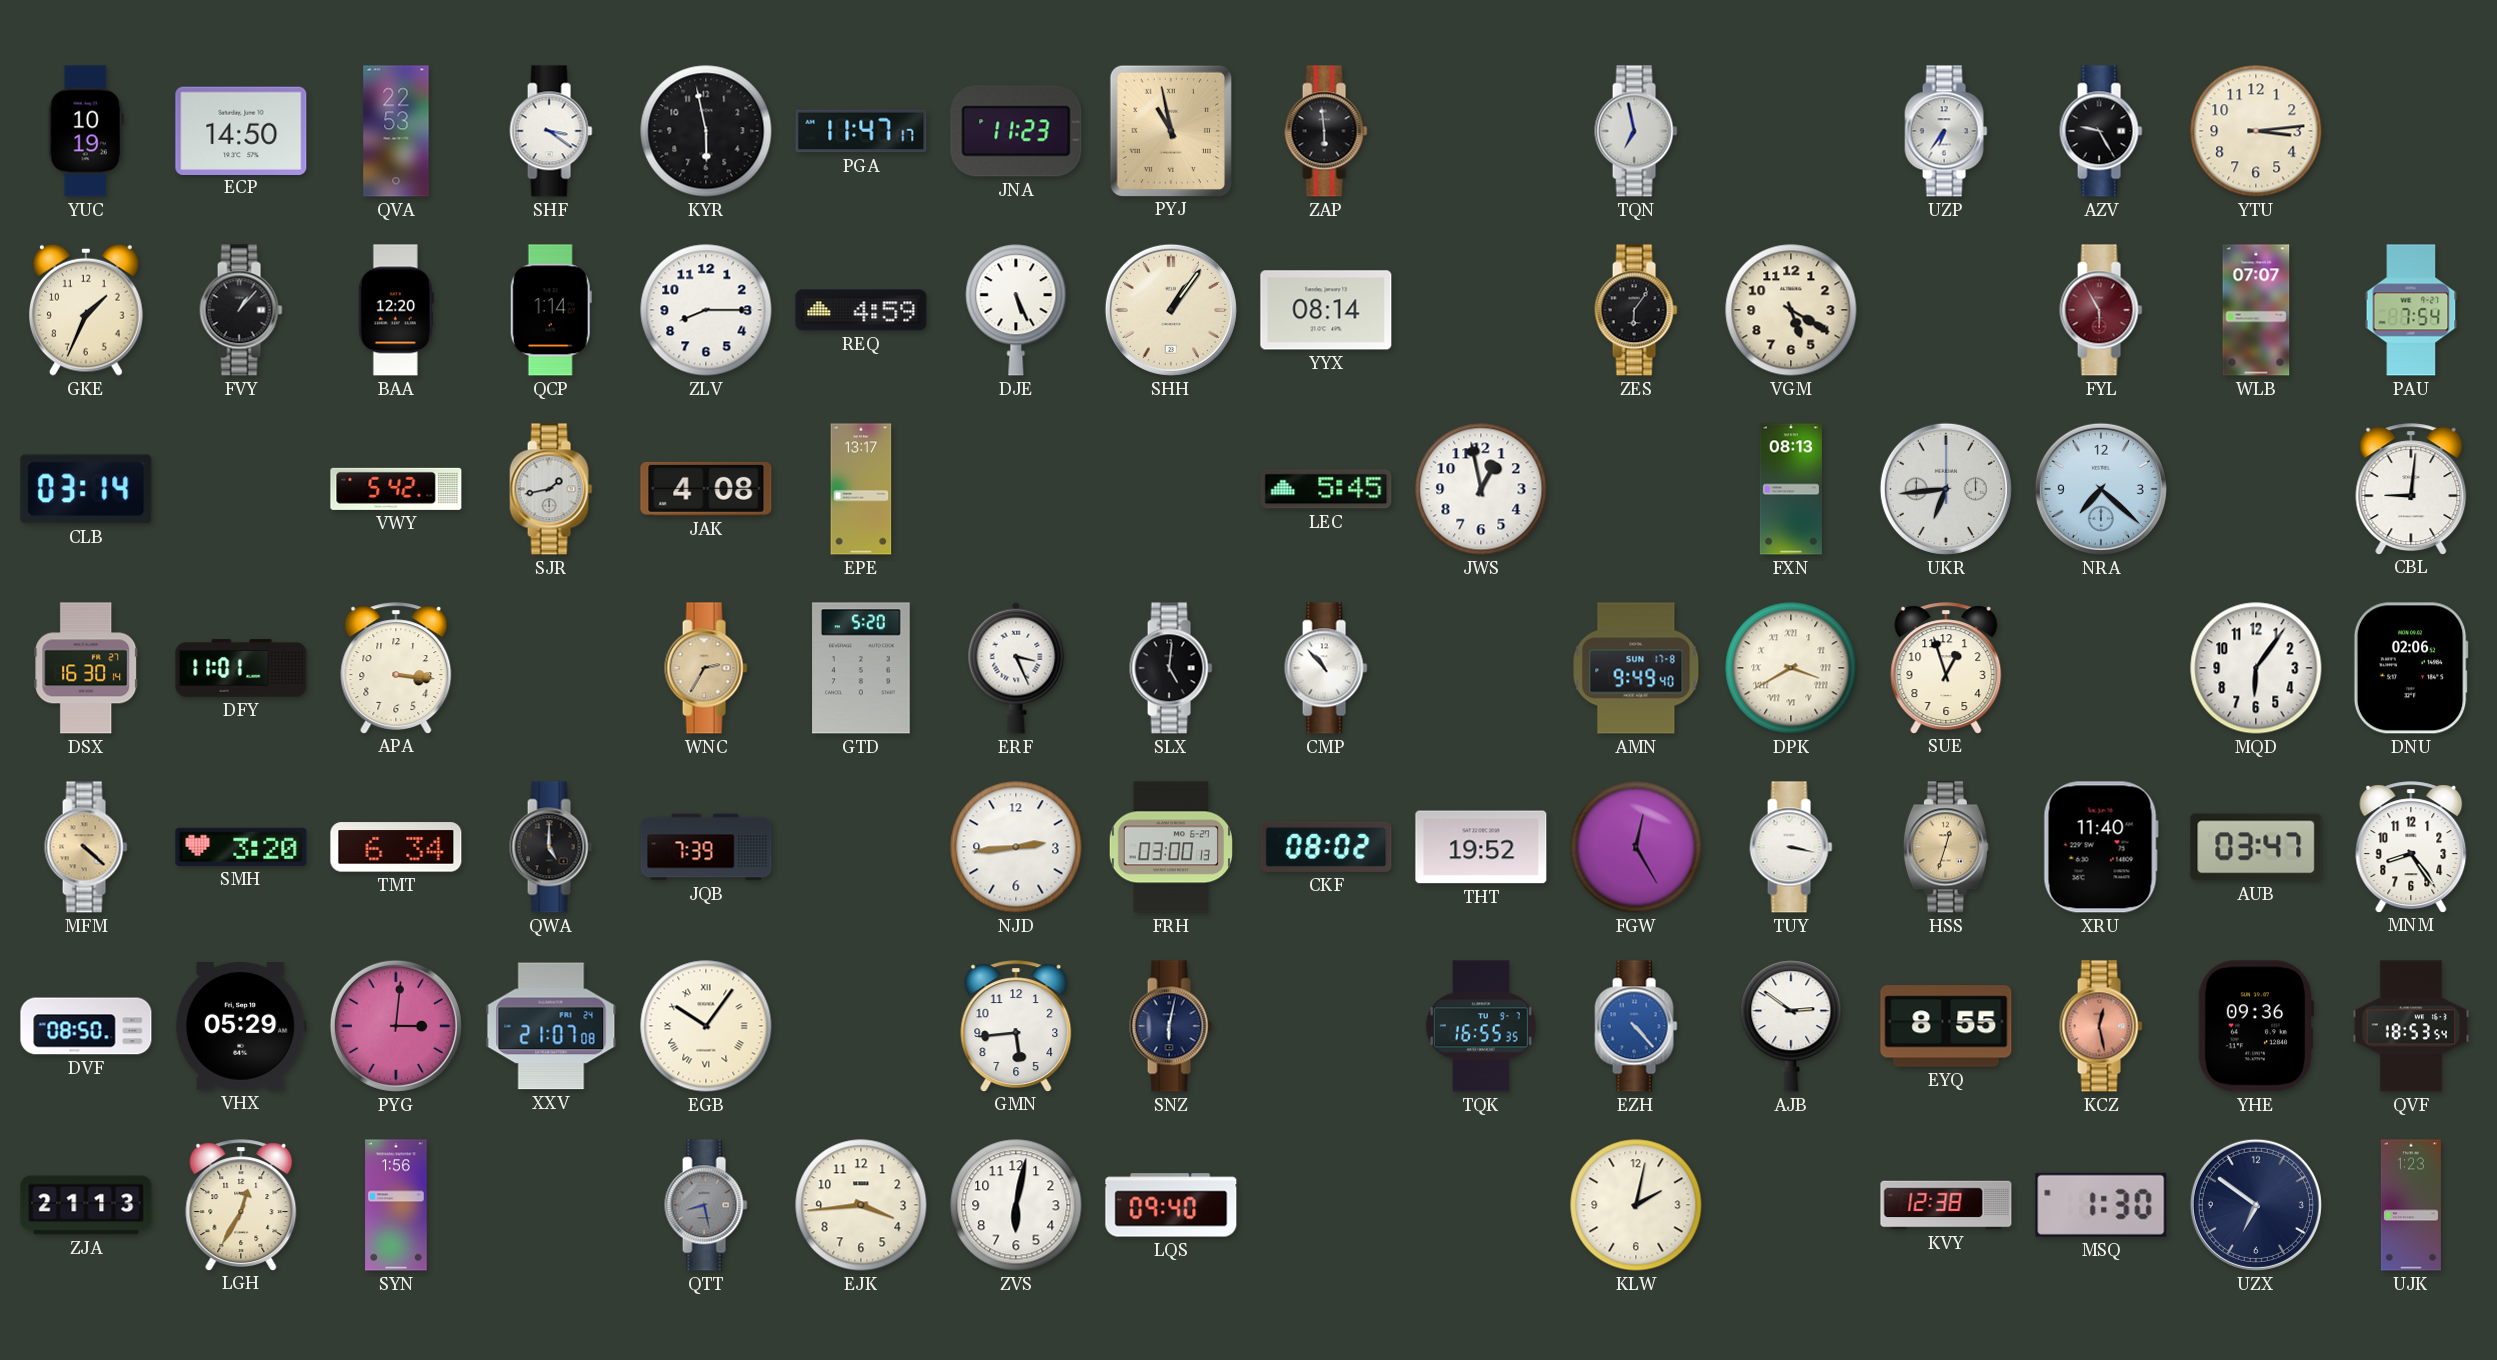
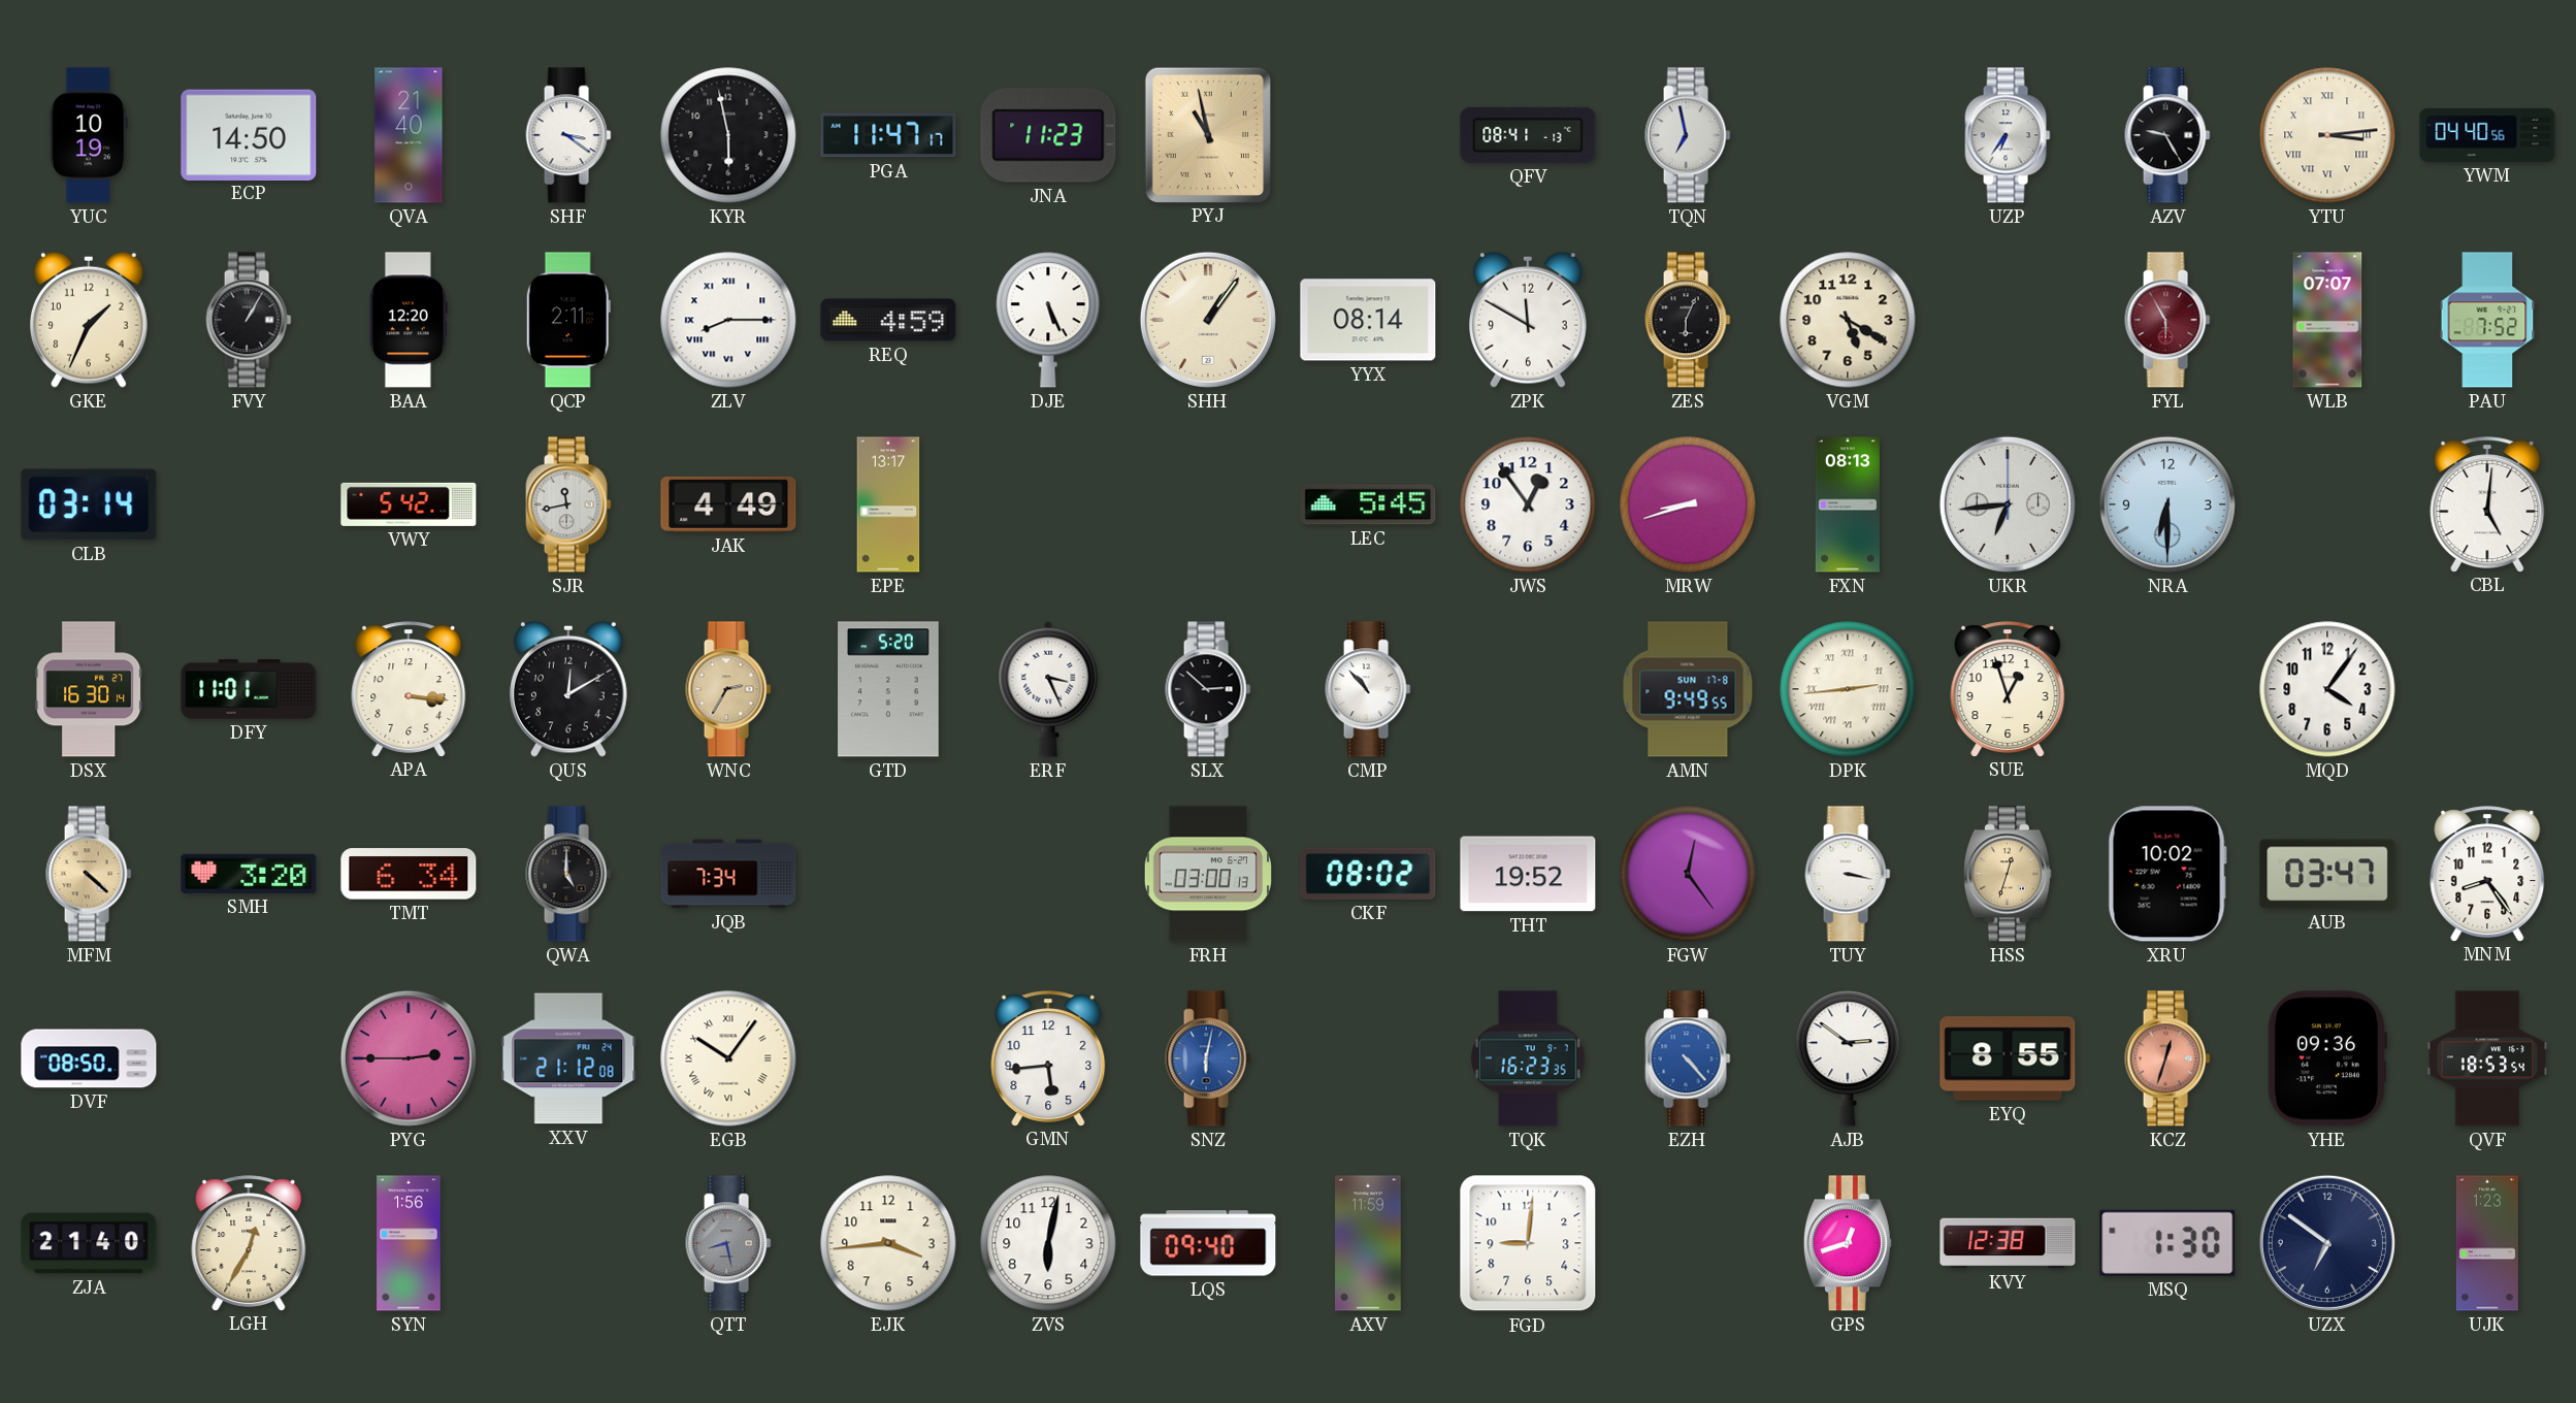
QVA: 22:53 -> 21:40 (409, 135)
ZAP: 5:59 -> none (1326, 131)
QFV: none -> 08:41 (1528, 135)
YTU numerals: Arabic -> Roman (2327, 135)
YWM: none -> 04:40 (2487, 135)
FVY: 1:07 -> 1:05 (249, 320)
QCP: 1:14 -> 2:11 (568, 320)
ZLV numerals: Arabic -> Roman (728, 320)
ZPK: none -> 11:50 (1529, 320)
ZES: 6:06 -> 6:04 (1688, 320)
PAU: 7:54 -> 7:52 (2487, 320)
SJR: 1:43 -> 11:43 (568, 504)
JAK: 4:08 -> 4:49 (728, 504)
JWS: 12:58 -> 12:54 (1528, 504)
MRW: none -> 8:42 (1688, 504)
NRA: 7:22 -> 6:30 (2167, 504)
CBL: 9:01 -> 5:01 (2487, 504)
QUS: none -> 12:10 (569, 689)
SLX: 5:01 -> 2:52 (1208, 689)
AMN: 9:49:40 -> 9:49:55 (1688, 689)
DPK: 3:40 -> 2:44 (1848, 689)
MQD: 6:06 -> 4:06 (2327, 689)
DNU: 02:06 -> none (2411, 668)
JQB: 7:39 -> 7:34 (728, 874)
NJD: 2:44 -> none (1016, 847)
FGW: 12:25 -> 12:24 (1688, 874)
XRU: 11:40 -> 10:02 (2167, 874)
VHX: 05:29 -> none (241, 1027)
PYG: 3:01 -> 2:45 (409, 1058)
XXV: 21:07 -> 21:12 (568, 1058)
SNZ dial: navy -> blue (1208, 1058)
TQK: 16:55 -> 16:23 (1528, 1058)
KCZ: 12:28 -> 12:33 (2167, 1058)
ZJA: 21:13 -> 21:40 (89, 1243)
AXV: none -> 11:59 (1368, 1243)
FGD: none -> 9:01 (1528, 1243)
KLW: 2:02 -> none (1636, 1205)
GPS: none -> 12:42 (1848, 1243)
